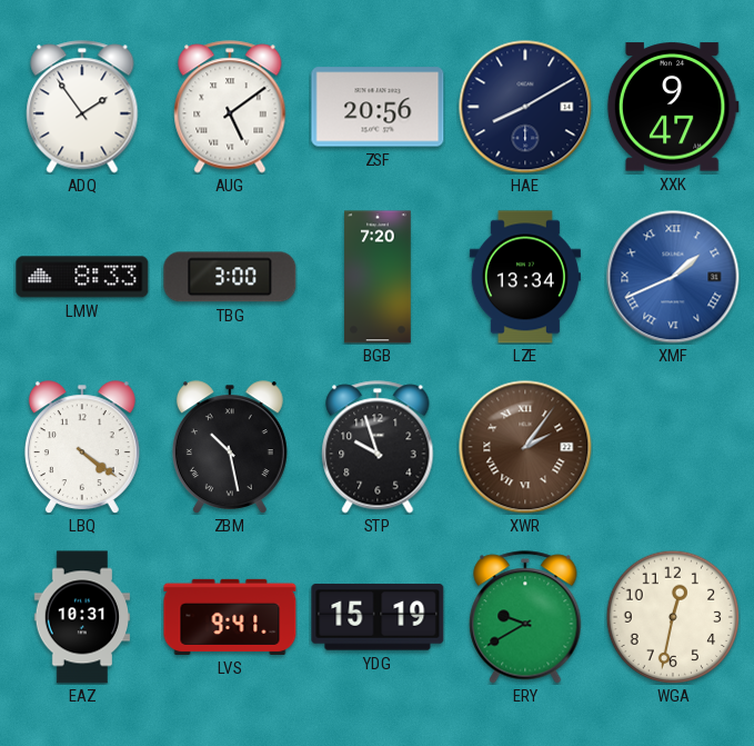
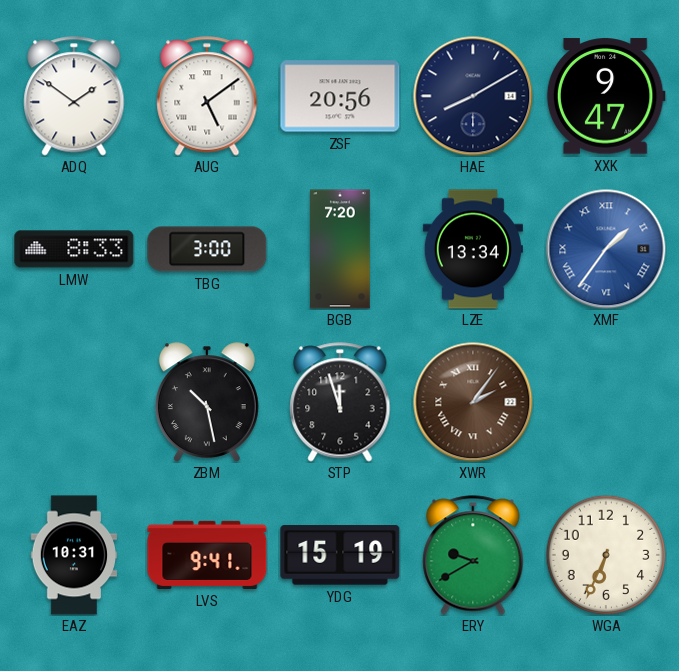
ADQ: 1:54 -> 1:51 (74, 96)
XMF: 1:41 -> 1:36 (606, 249)
LBQ: 4:21 -> none (82, 447)
STP: 9:57 -> 11:57 (340, 402)
WGA: 12:32 -> 6:34 (606, 555)
